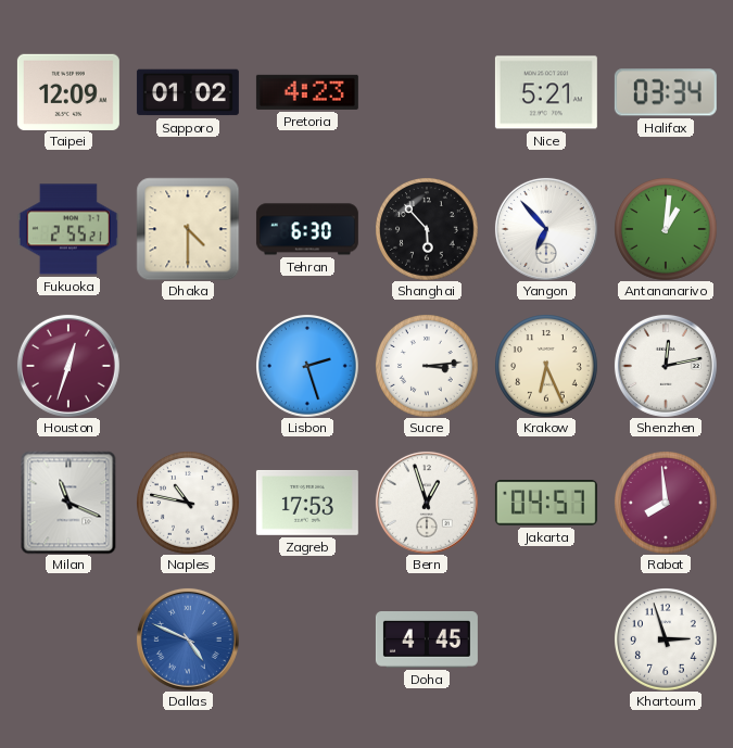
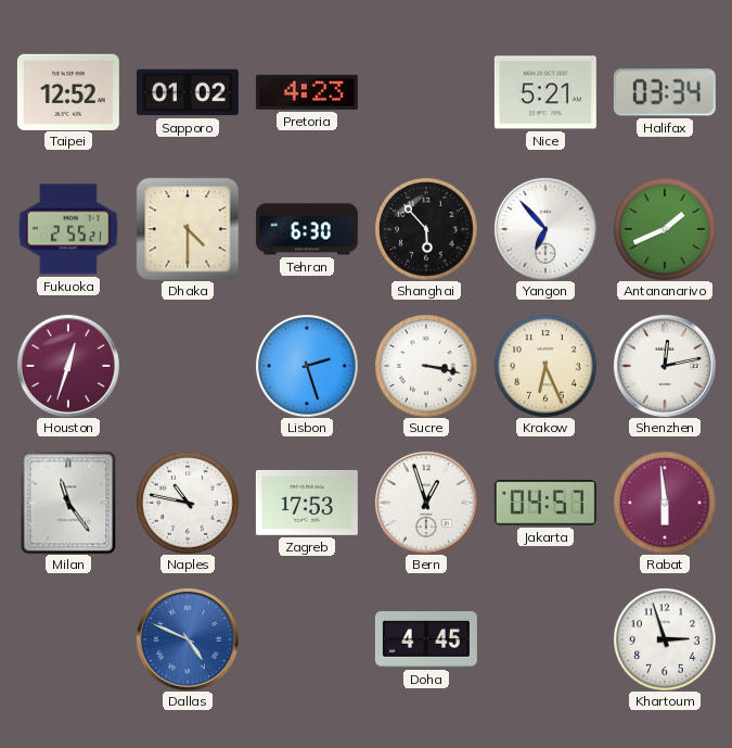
Taipei: 12:09 -> 12:52 (68, 91)
Antananarivo: 1:01 -> 1:41 (665, 229)
Sucre: 3:14 -> 3:17 (426, 366)
Milan: 11:19 -> 11:24 (68, 503)
Rabat: 7:59 -> 5:59 (665, 503)
